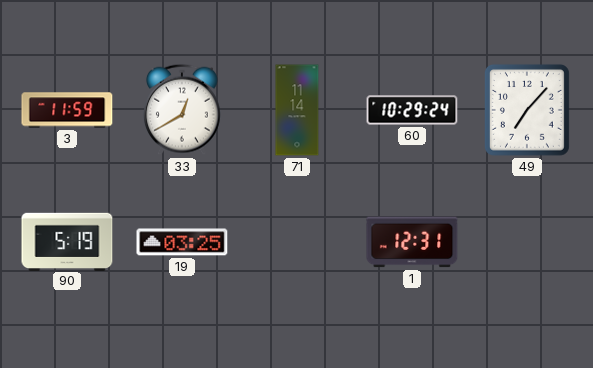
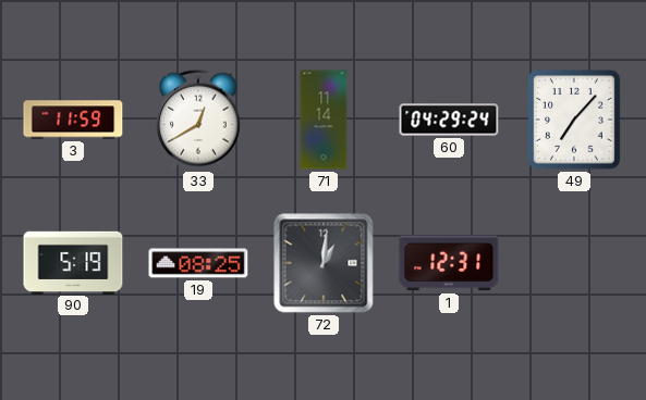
60: 10:29 -> 04:29 (449, 120)
19: 03:25 -> 08:25 (198, 263)
72: none -> 1:01 (324, 263)
